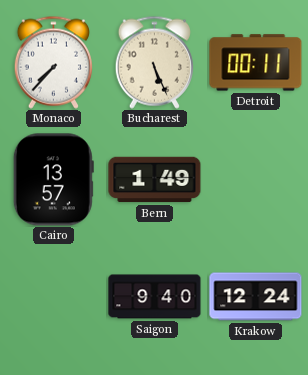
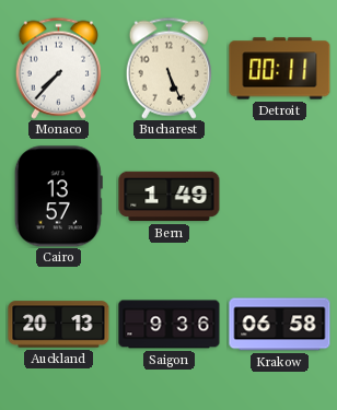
Auckland: none -> 20:13 (59, 325)
Saigon: 9:40 -> 9:36 (170, 325)
Krakow: 12:24 -> 06:58 (280, 325)
